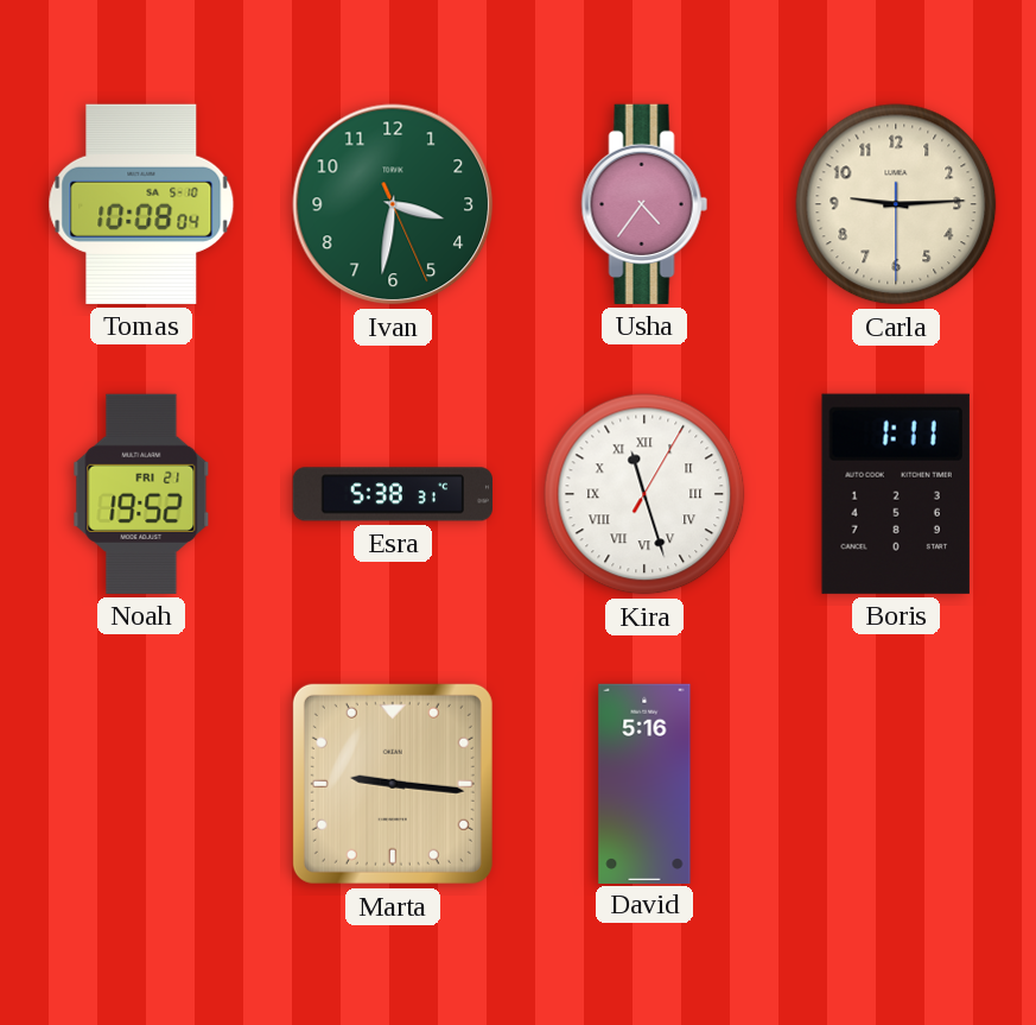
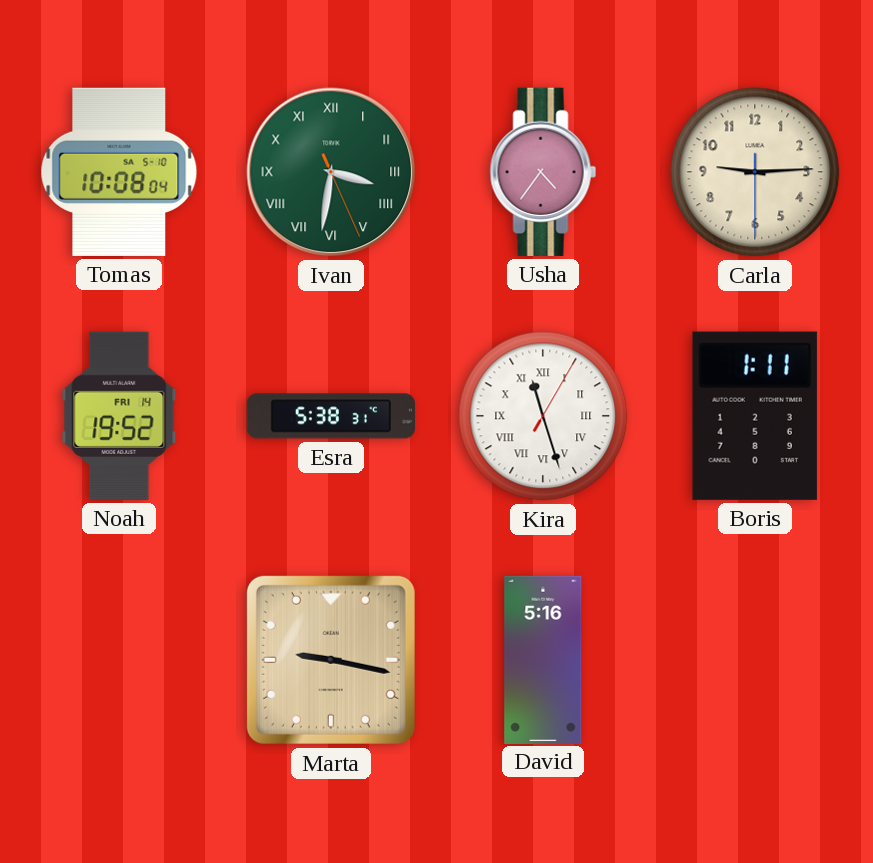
Ivan numerals: Arabic -> Roman (331, 172)
Noah date: FRI 21 -> FRI 14 (119, 416)
Marta: 9:16 -> 9:17 (331, 660)
